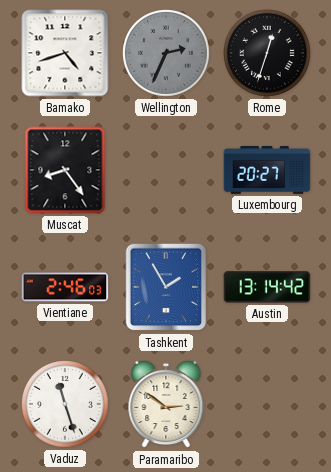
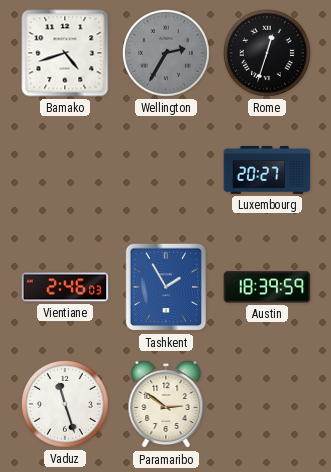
Wellington: 2:34 -> 2:35 (167, 54)
Muscat: 8:24 -> none (65, 170)
Austin: 13:14 -> 18:39 (267, 287)
